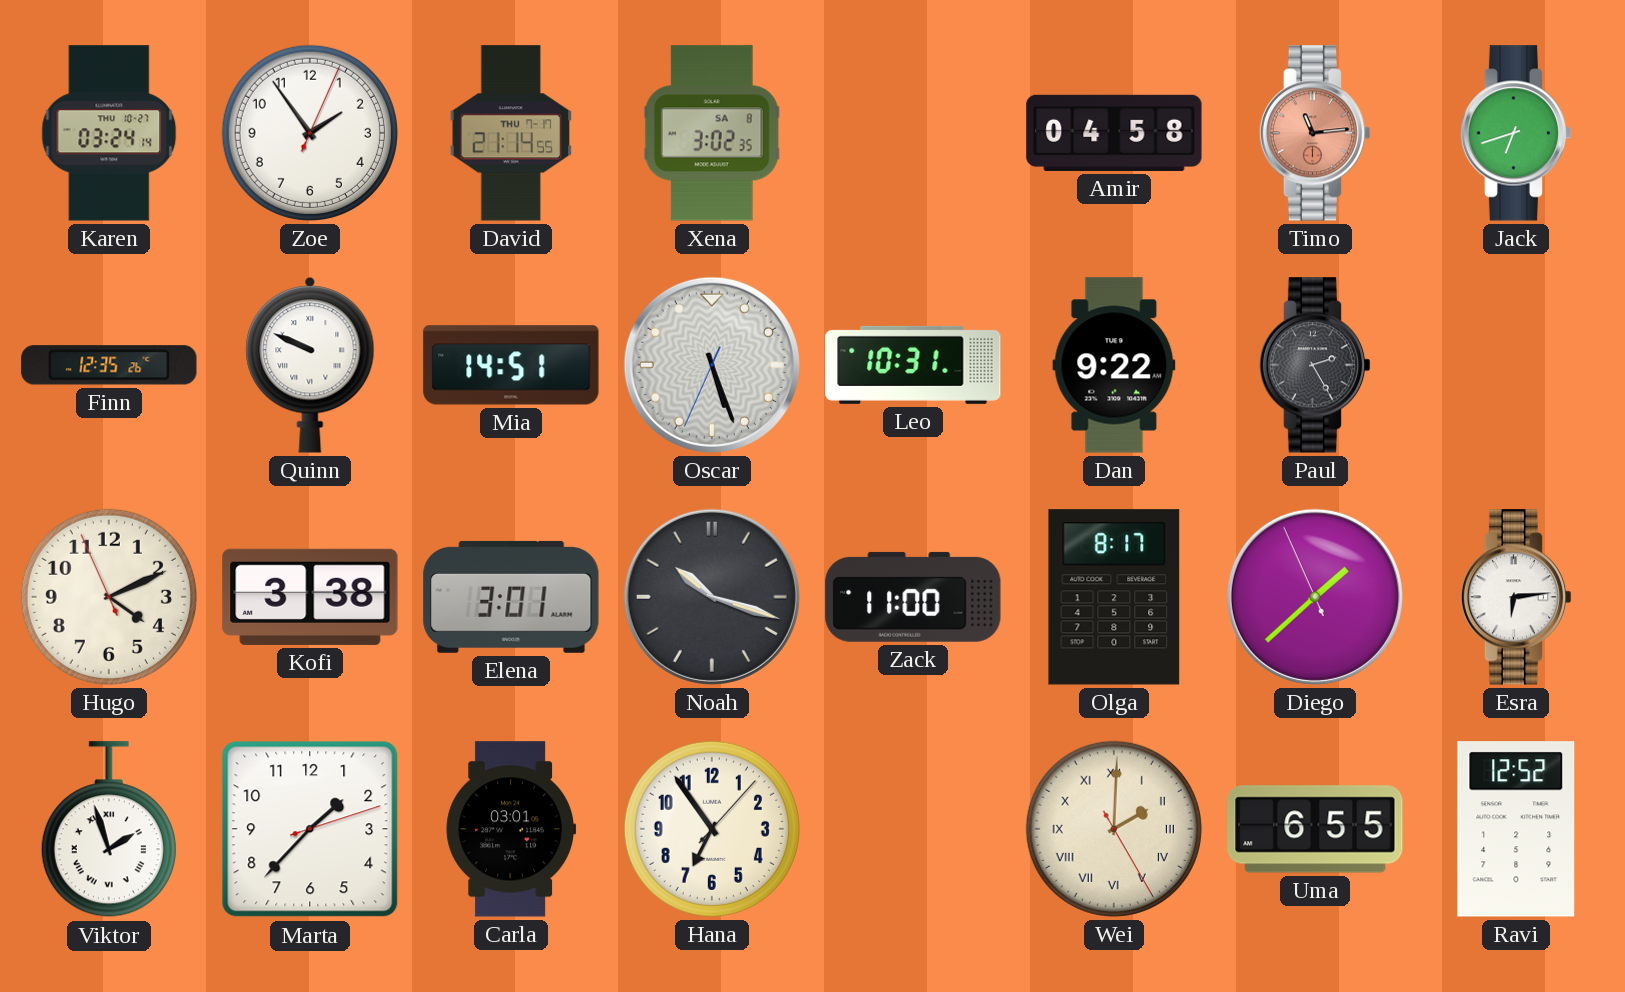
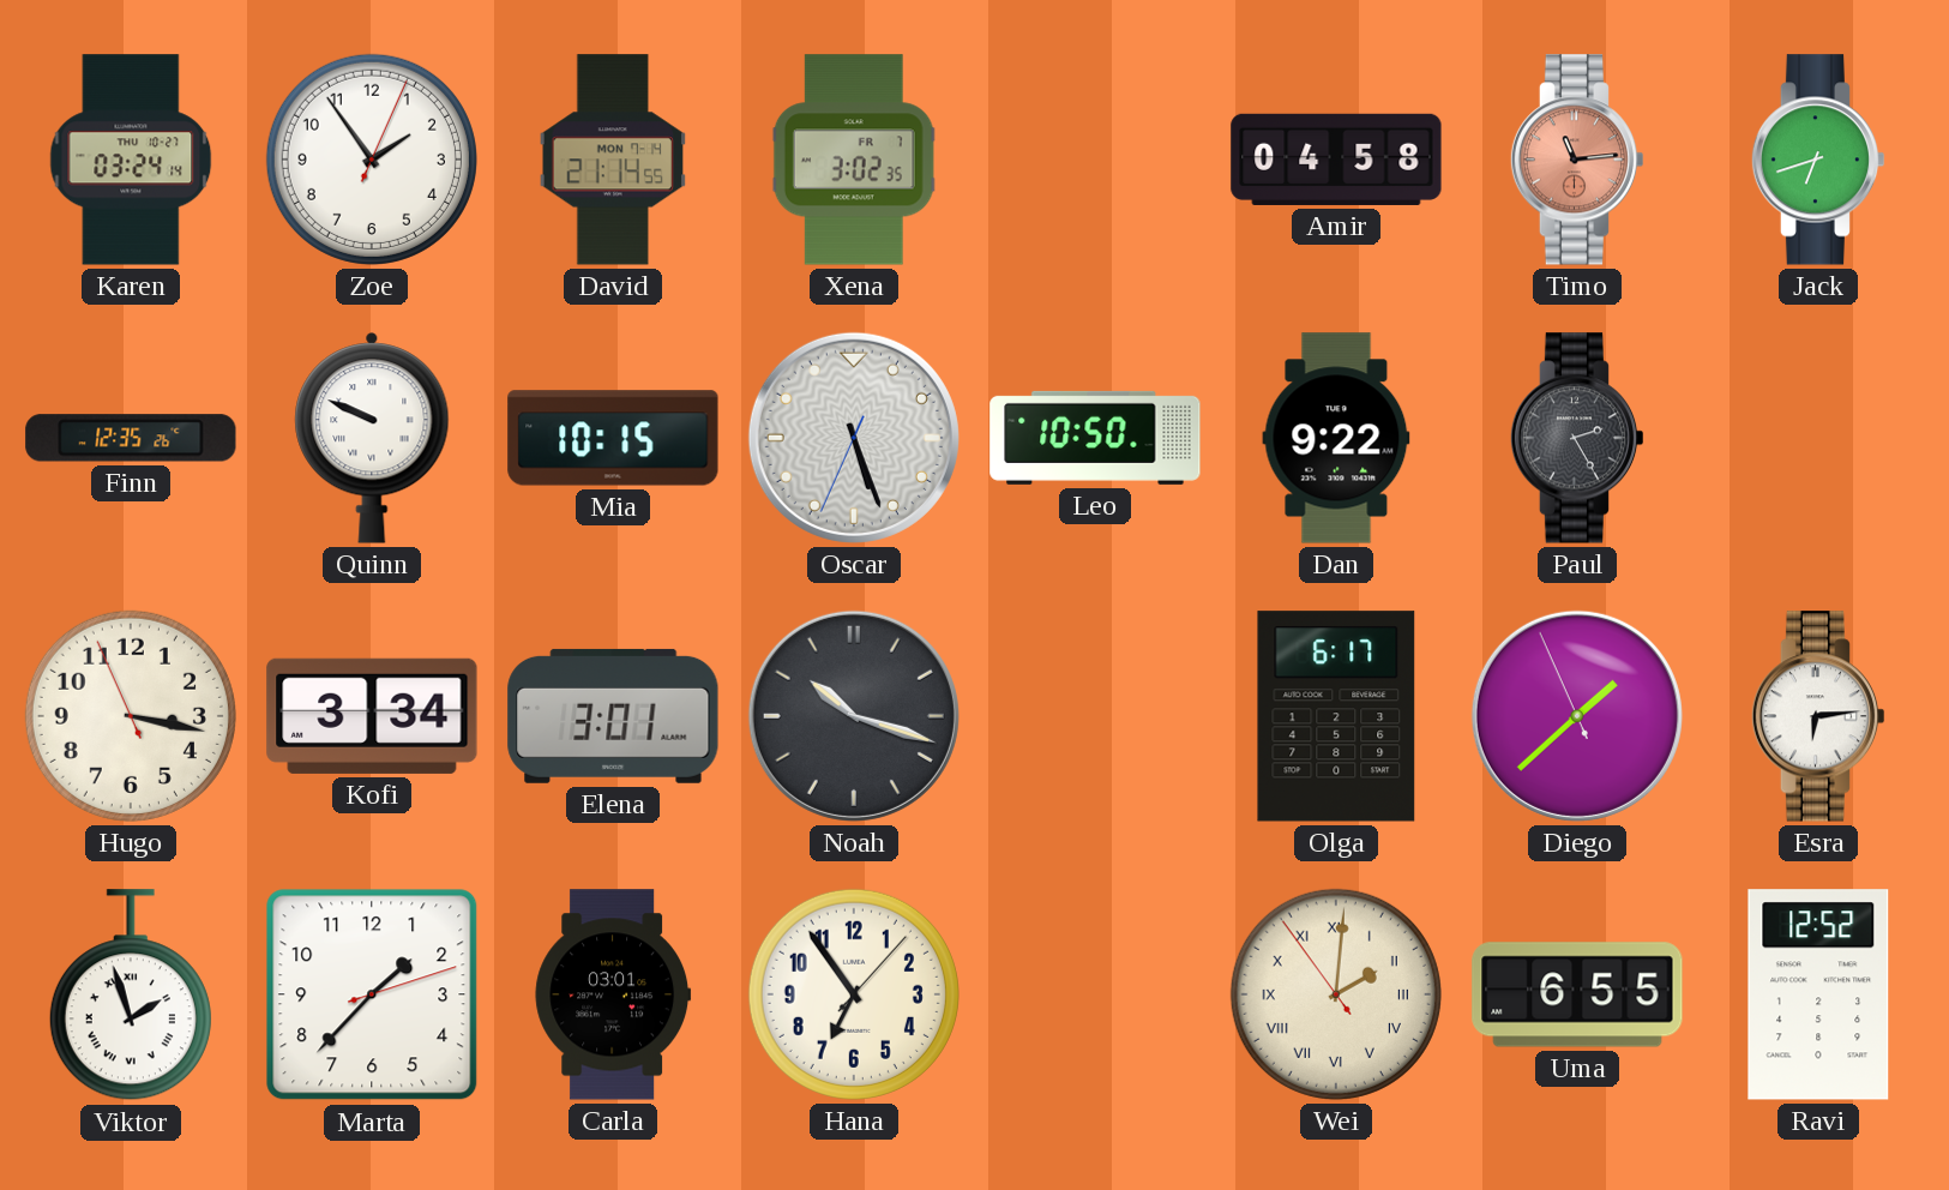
David date: THU 7-17 -> MON 7-14 (613, 160)
Xena date: SA 8 -> FR 7 (854, 160)
Mia: 14:51 -> 10:15 (613, 438)
Leo: 10:31 -> 10:50 (1095, 438)
Hugo: 4:10 -> 3:16 (131, 716)
Kofi: 3:38 -> 3:34 (372, 716)
Zack: 11:00 -> none (913, 597)
Olga: 8:17 -> 6:17 (1336, 716)
Wei: 2:00:25 -> 2:00:54 (1336, 994)
